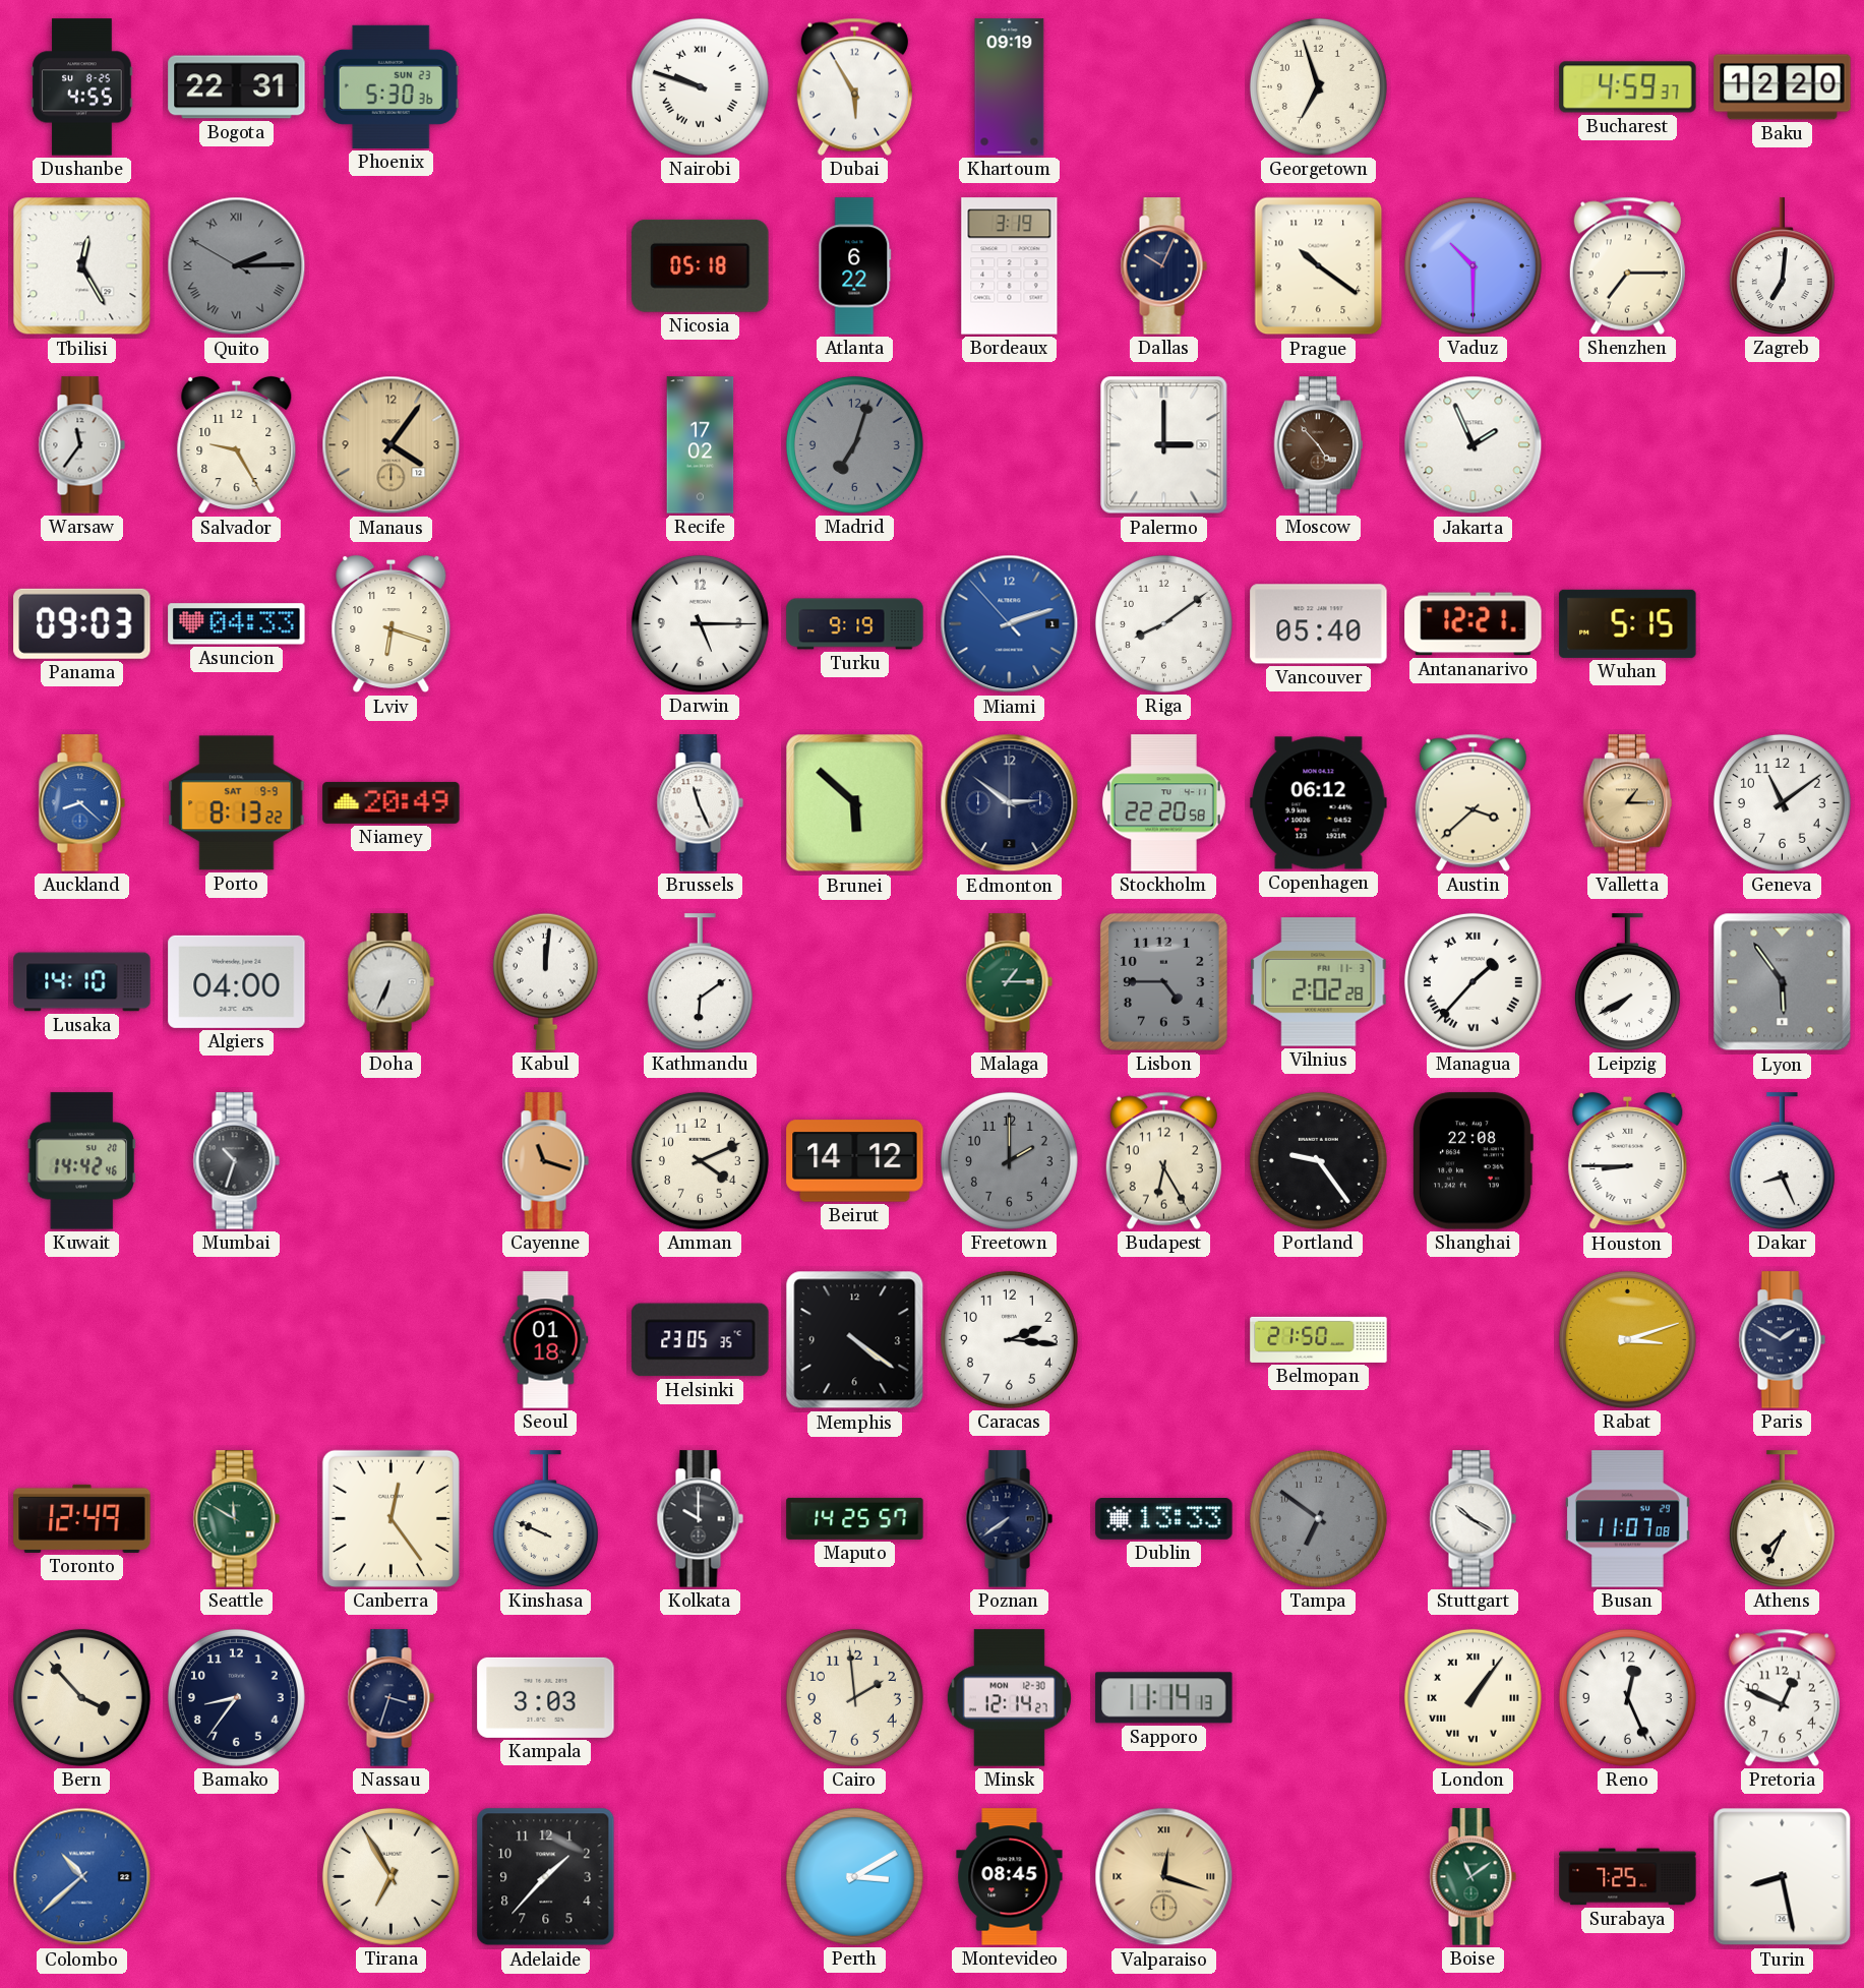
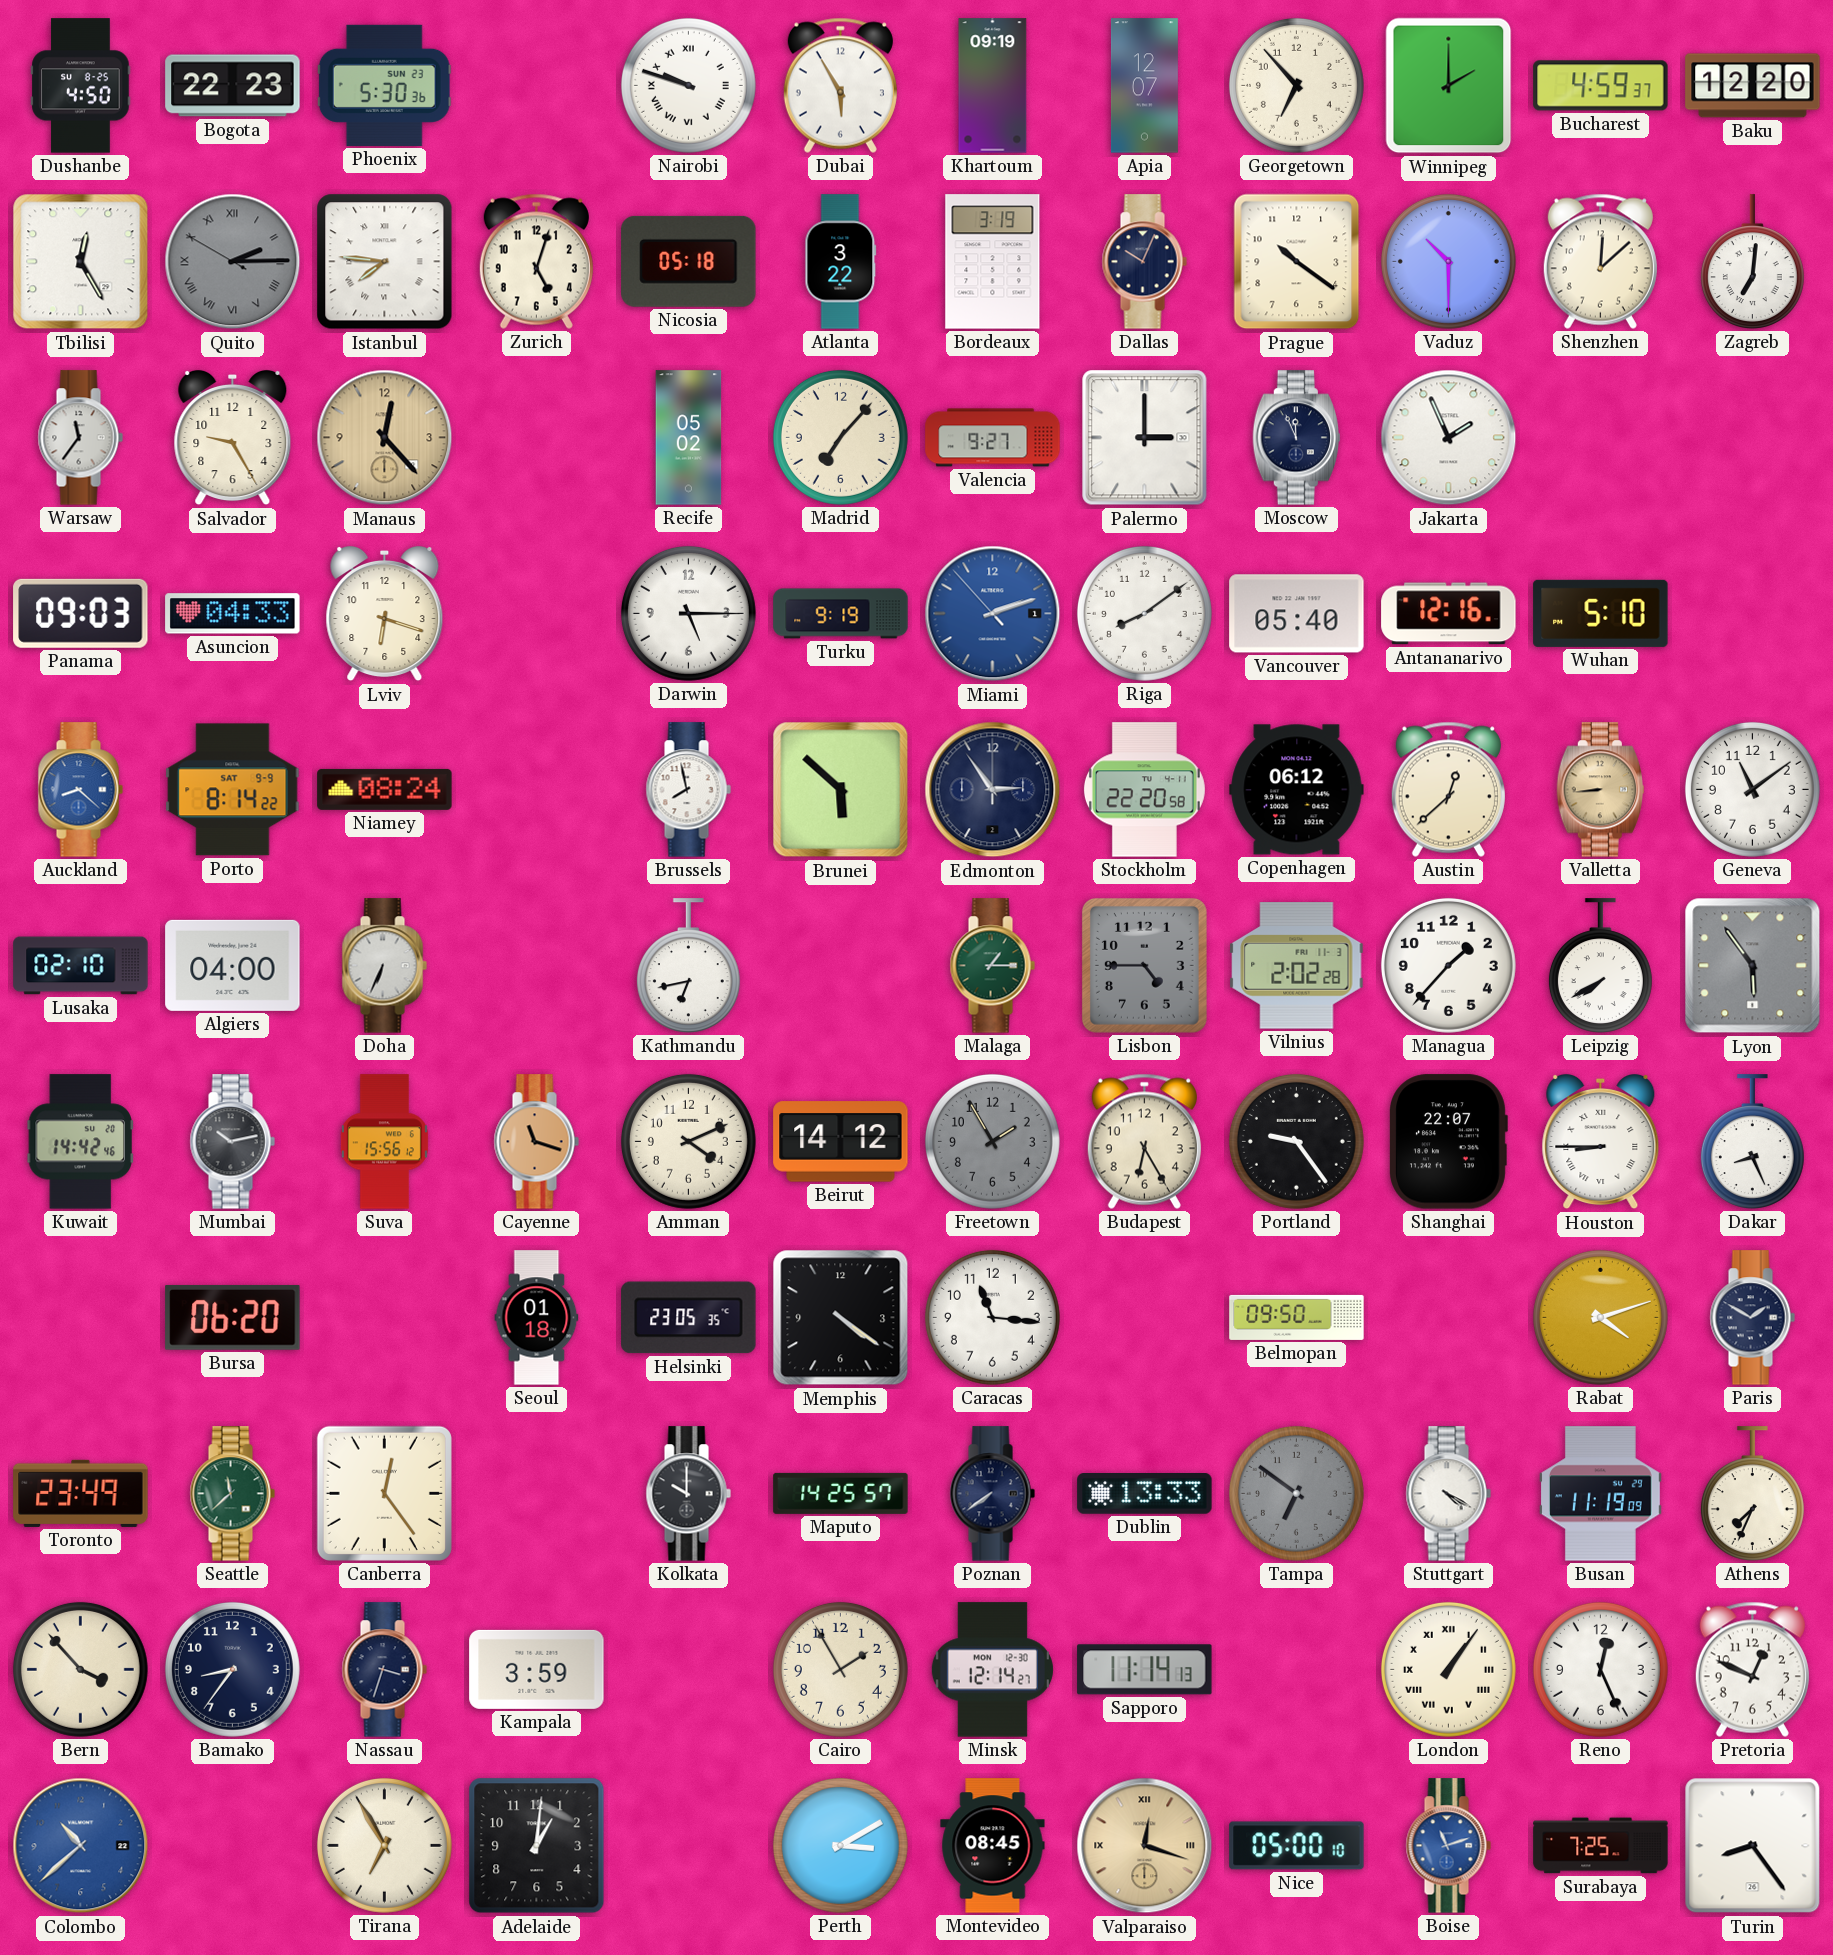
Dushanbe: 4:55 -> 4:50 (81, 86)
Bogota: 22:31 -> 22:23 (233, 86)
Apia: none -> 12:07 (1144, 86)
Georgetown: 6:57 -> 6:53 (1296, 85)
Winnipeg: none -> 2:00 (1449, 86)
Istanbul: none -> 7:46 (385, 262)
Zurich: none -> 5:03 (536, 261)
Atlanta: 6:22 -> 3:22 (841, 262)
Shenzhen: 7:15 -> 12:08 (1600, 261)
Manaus: 4:06 -> 12:23 (385, 438)
Recife: 17:02 -> 05:02 (689, 438)
Madrid: 7:03 -> 7:07 (840, 437)
Madrid dial: grey -> cream (840, 437)
Valencia: none -> 9:27 (993, 438)
Moscow: 4:53 -> 11:56 (1296, 438)
Moscow dial: brown -> navy (1296, 438)
Antananarivo: 12:21 -> 12:16 (1449, 614)
Wuhan: 5:15 -> 5:10 (1601, 613)
Porto: 8:13 -> 8:14 (233, 790)
Niamey: 20:49 -> 08:24 (385, 789)
Brussels: 11:26 -> 7:58 (688, 790)
Edmonton: 2:51 -> 2:54 (993, 790)
Austin: 3:38 -> 12:38 (1448, 789)
Valletta: 1:15 -> 8:44 (1600, 790)
Lusaka: 14:10 -> 02:10 (81, 966)
Kabul: 12:01 -> none (545, 981)
Kathmandu: 6:09 -> 6:43 (688, 966)
Managua numerals: Roman -> Arabic (1448, 965)
Mumbai: 10:33 -> 10:13 (232, 1142)
Suva: none -> 15:56 (384, 1142)
Freetown: 2:00 -> 1:55 (992, 1141)
Shanghai: 22:08 -> 22:07 (1449, 1142)
Bursa: none -> 06:20 (233, 1317)
Caracas: 2:16 -> 11:16 (992, 1317)
Belmopan: 21:50 -> 09:50 (1297, 1317)
Rabat: 3:12 -> 4:12 (1600, 1317)
Toronto: 12:49 -> 23:49 (81, 1493)
Seattle: 11:50 -> 11:38 (232, 1494)
Kinshasa: 9:49 -> none (545, 1519)
Stuttgart: 10:20 -> 4:20 (1448, 1494)
Busan: 11:07 -> 11:19 (1600, 1494)
Kampala: 3:03 -> 3:59 (537, 1669)
Cairo: 1:59 -> 1:55 (840, 1669)
Adelaide: 1:37 -> 1:01 (537, 1846)
Nice: none -> 05:00 (1297, 1846)
Boise: 11:09 -> 11:12 (1448, 1846)
Boise dial: green -> blue (1448, 1846)
Turin: 8:28 -> 8:24 (1753, 1846)
